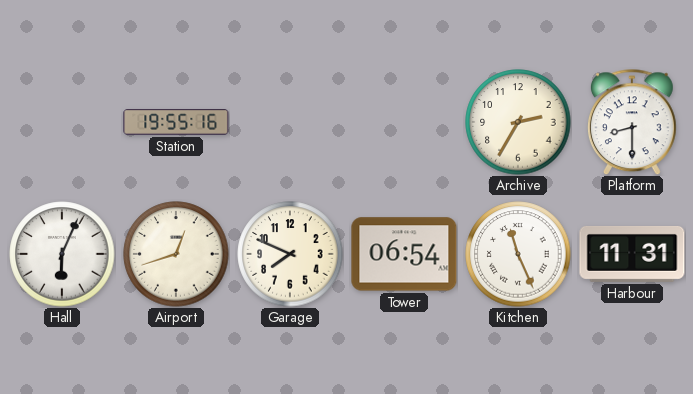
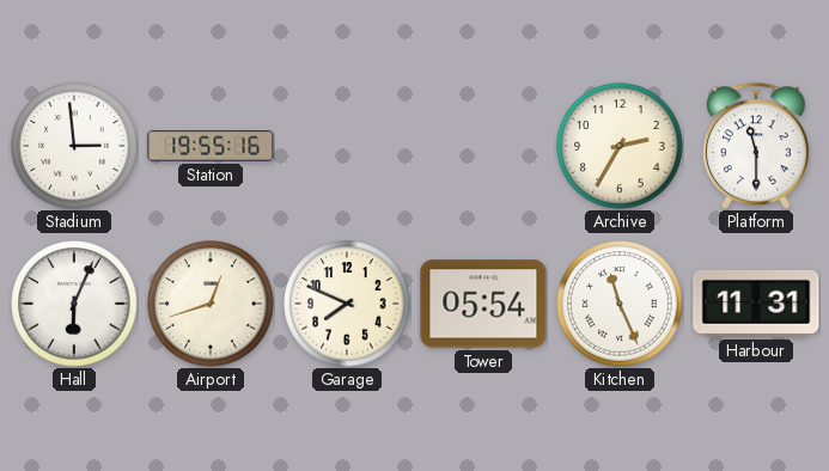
Stadium: none -> 2:59 (74, 146)
Platform: 8:30 -> 11:30 (756, 146)
Tower: 06:54 -> 05:54 (483, 304)
